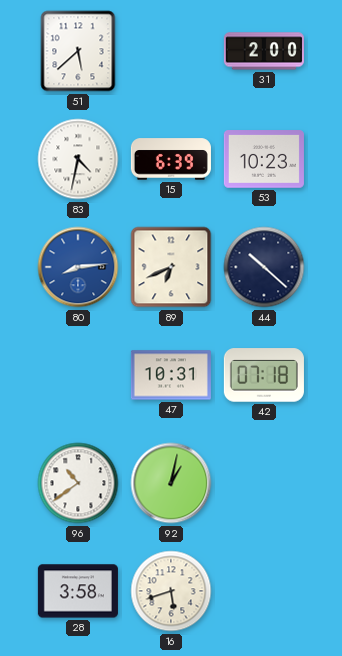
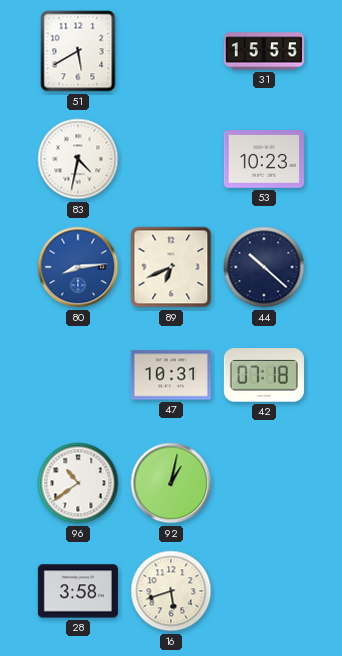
51: 5:38 -> 5:40 (78, 51)
31: 2:00 -> 15:55 (264, 51)
15: 6:39 -> none (171, 159)
